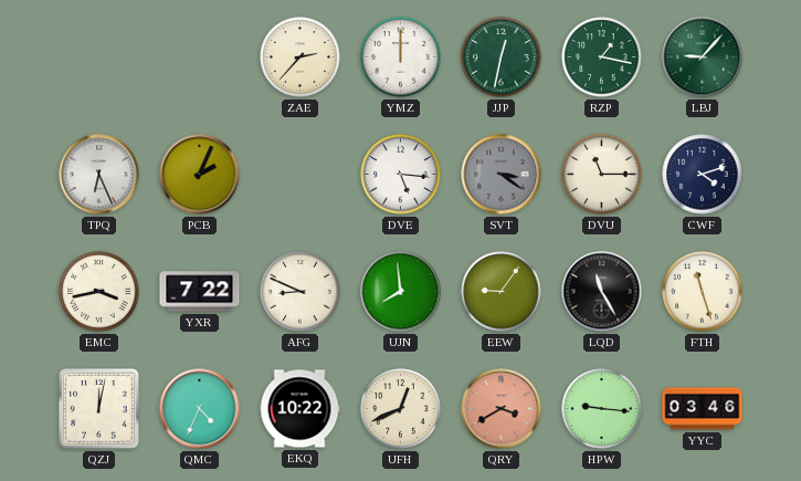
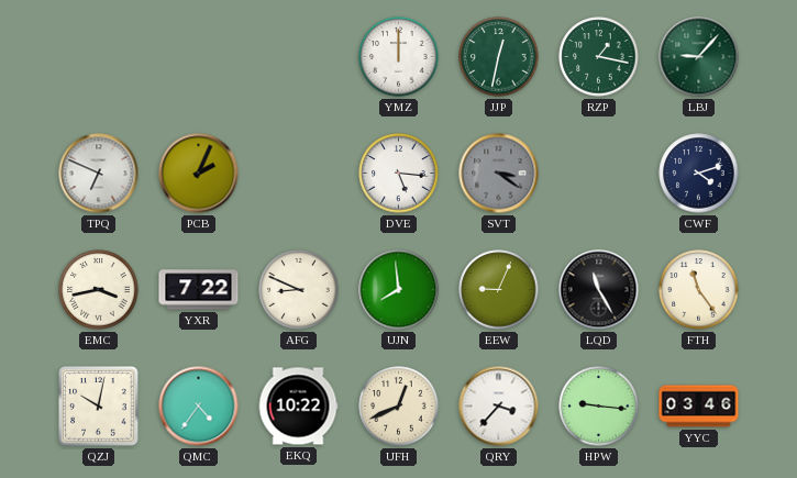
ZAE: 2:37 -> none (301, 57)
TPQ: 6:26 -> 6:49 (99, 174)
DVU: 11:15 -> none (602, 175)
EEW: 9:06 -> 9:04 (499, 290)
FTH: 11:27 -> 11:24 (699, 290)
QZJ: 12:02 -> 10:02 (99, 407)
QMC: 4:34 -> 4:36 (199, 407)
QRY: 3:40 -> 3:37 (499, 407)
QRY dial: salmon -> white (499, 407)
